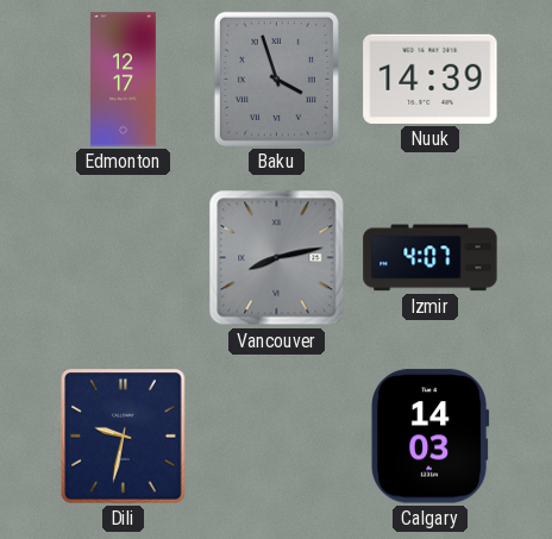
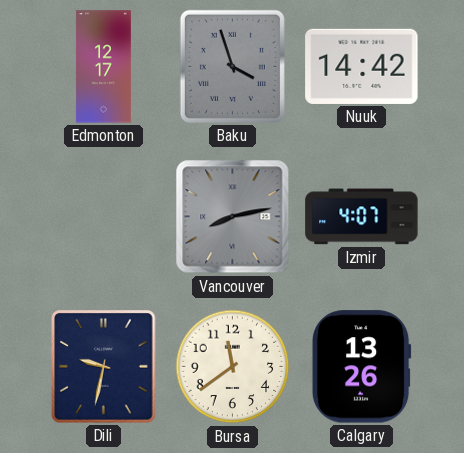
Nuuk: 14:39 -> 14:42 (362, 66)
Bursa: none -> 11:39 (233, 367)
Calgary: 14:03 -> 13:26 (361, 367)
